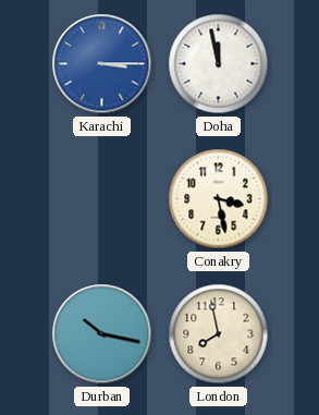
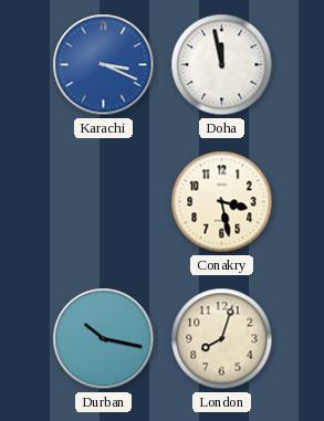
Karachi: 3:15 -> 3:19 (104, 65)
London: 7:58 -> 8:03 (222, 339)
